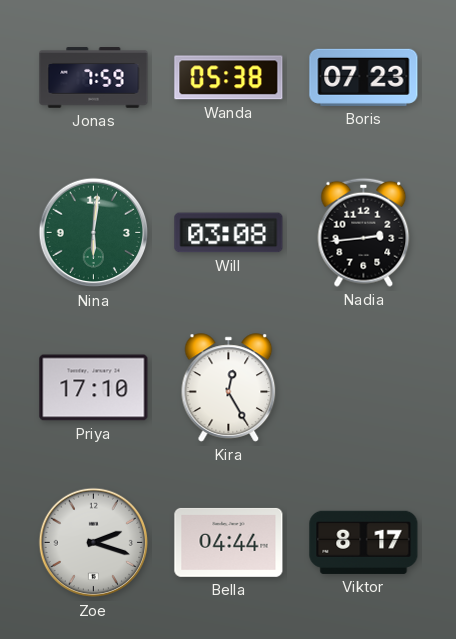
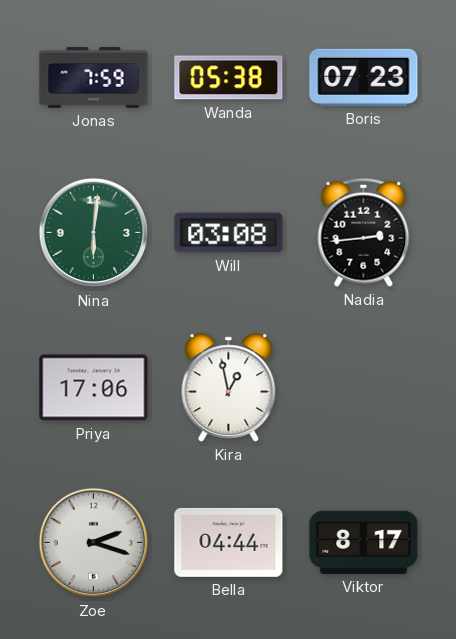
Priya: 17:10 -> 17:06 (94, 388)
Kira: 12:25 -> 12:58 (229, 388)
